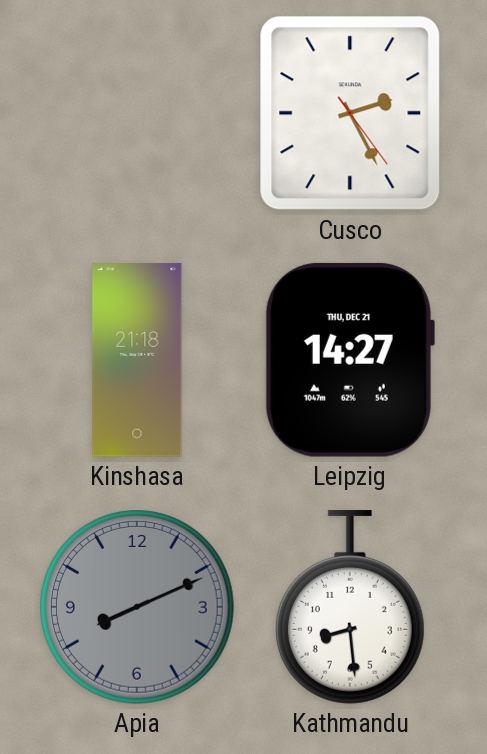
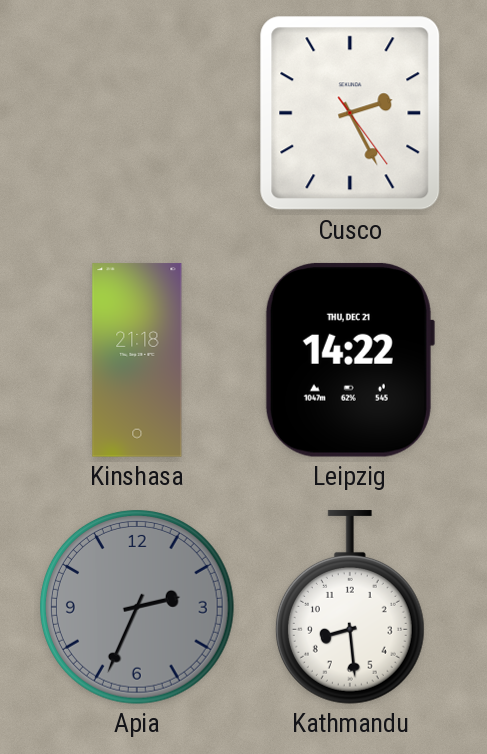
Leipzig: 14:27 -> 14:22 (349, 360)
Apia: 8:11 -> 2:34 (138, 608)
